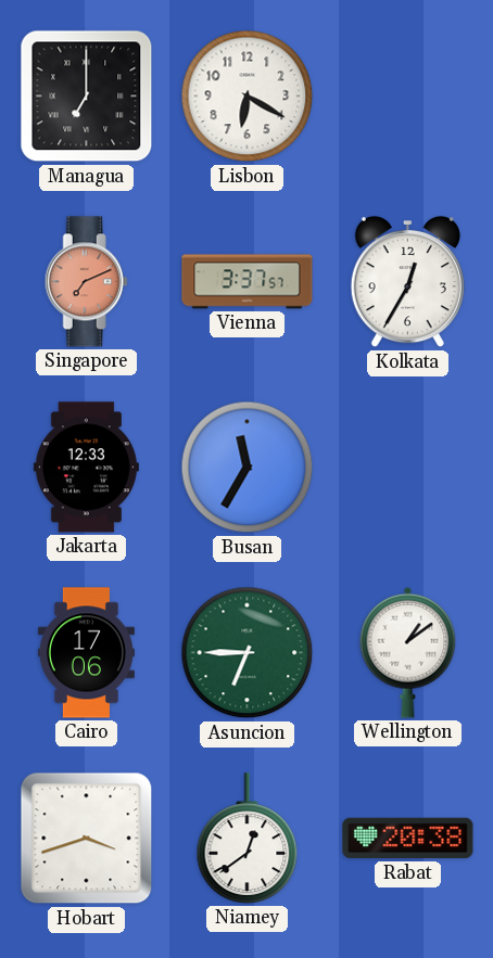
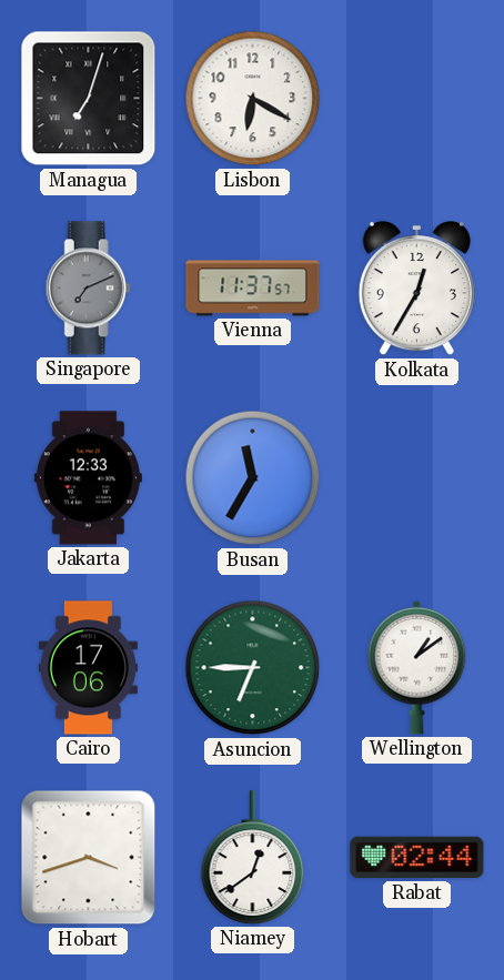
Managua: 7:00 -> 7:03 (89, 99)
Singapore dial: salmon -> grey (88, 289)
Vienna: 3:37 -> 11:37 (253, 289)
Rabat: 20:38 -> 02:44 (417, 858)
